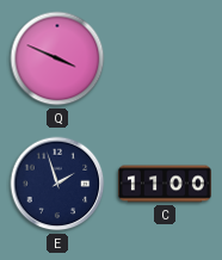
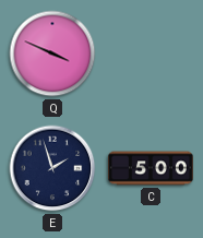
C: 11:00 -> 5:00 (152, 168)
